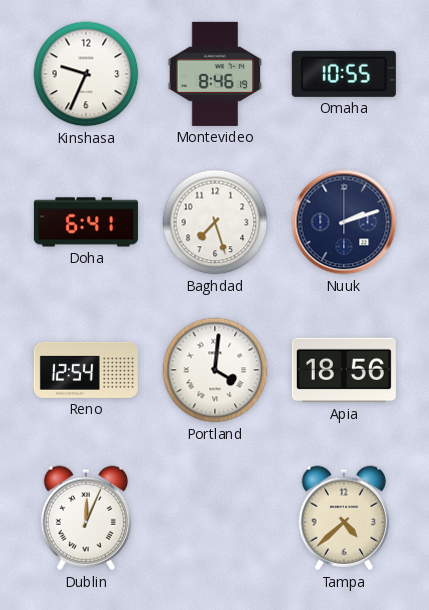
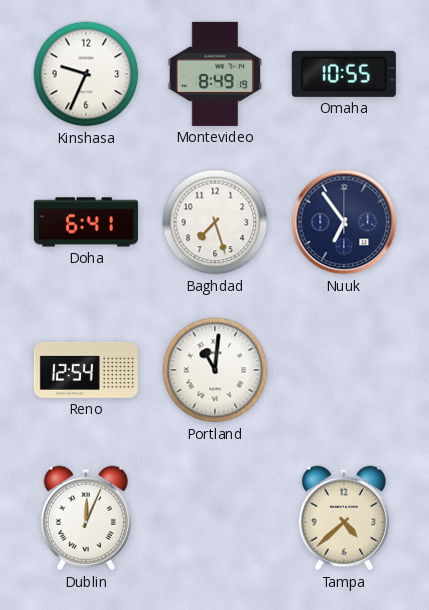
Montevideo: 8:46 -> 8:49 (215, 74)
Nuuk: 2:12 -> 6:54 (344, 222)
Portland: 4:01 -> 11:01 (215, 370)
Apia: 18:56 -> none (344, 370)
